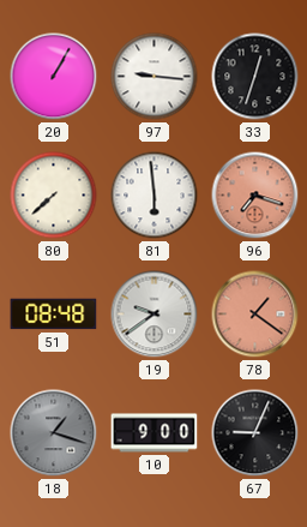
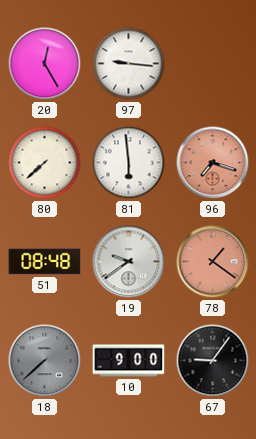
20: 1:05 -> 12:25 (45, 64)
33: 12:33 -> none (255, 77)
18: 1:18 -> 7:38 (45, 361)
67: 9:04 -> 9:06 (213, 361)
